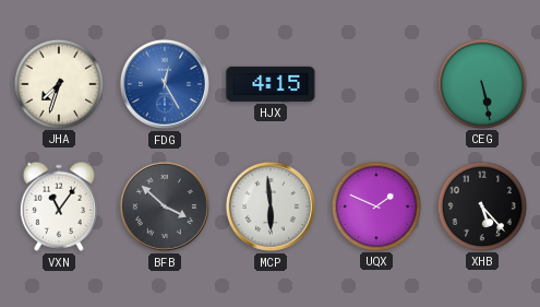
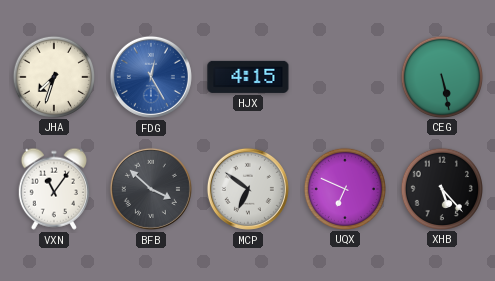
MCP: 5:59 -> 6:51 (248, 189)
UQX: 1:49 -> 6:49 (344, 188)
